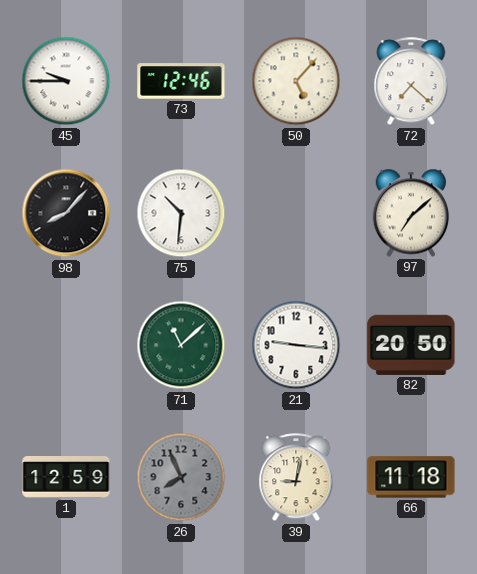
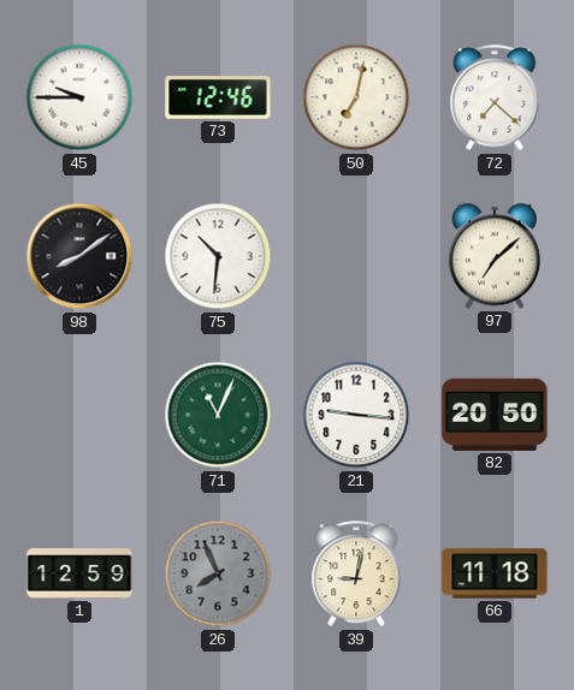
50: 5:07 -> 7:02 (356, 97)
98: 8:07 -> 8:09 (79, 256)
71: 11:08 -> 11:04 (218, 415)
